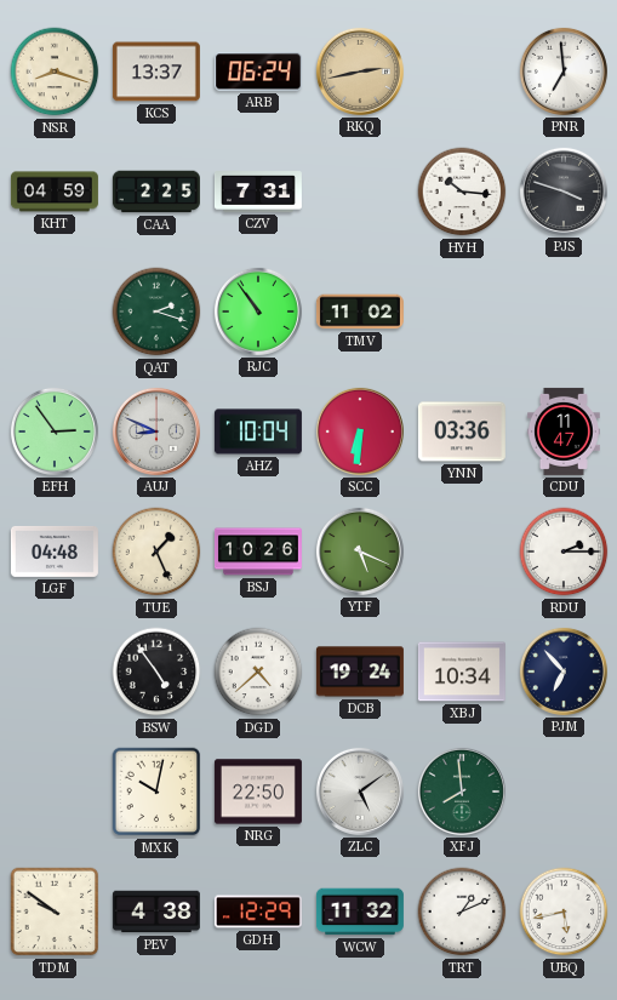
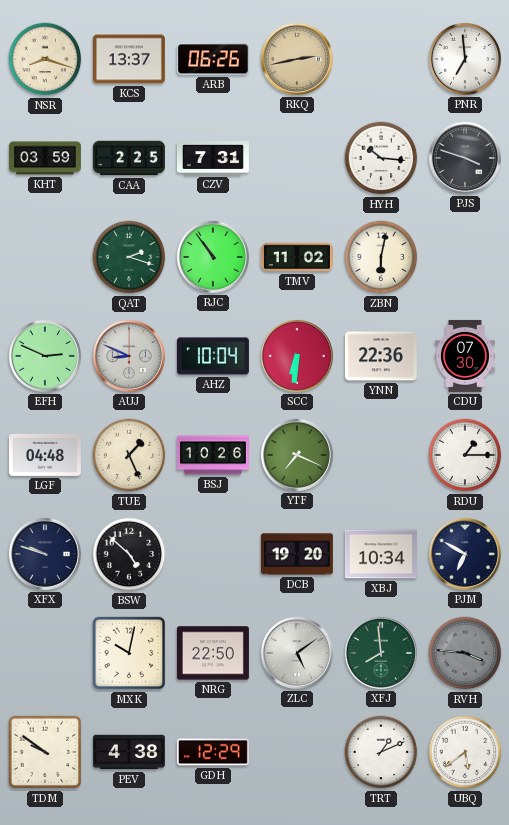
ARB: 06:24 -> 06:26 (213, 59)
KHT: 04:59 -> 03:59 (45, 158)
ZBN: none -> 6:02 (381, 257)
EFH: 2:54 -> 2:49 (45, 356)
YNN: 03:36 -> 22:36 (381, 356)
CDU: 11:47 -> 07:30 (465, 356)
YTF: 5:19 -> 7:19 (297, 455)
RDU: 2:15 -> 1:15 (465, 455)
XFX: none -> 9:48 (45, 554)
BSW: 4:54 -> 4:52 (129, 554)
DGD: 4:38 -> none (258, 672)
DCB: 19:24 -> 19:20 (297, 554)
PJM: 6:53 -> 6:50 (465, 554)
RVH: none -> 3:46 (465, 653)
WCW: 11:32 -> none (360, 912)
UBQ: 5:43 -> 5:39 (465, 752)
